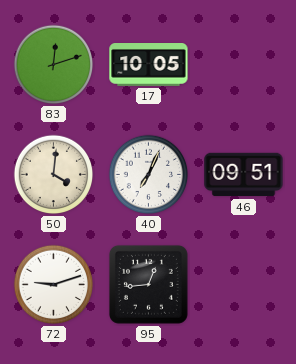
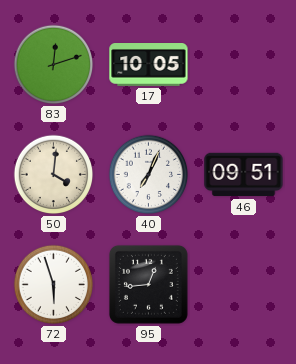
72: 9:12 -> 5:57 (54, 285)
